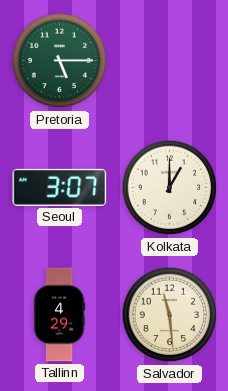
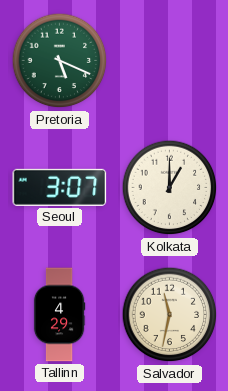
Pretoria: 5:15 -> 5:19 (60, 61)
Salvador: 11:29 -> 11:32 (170, 315)
